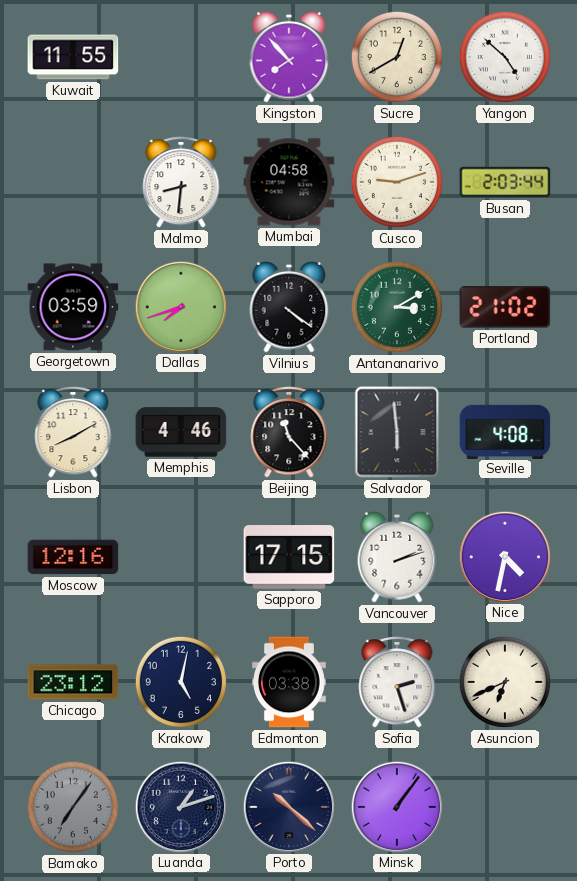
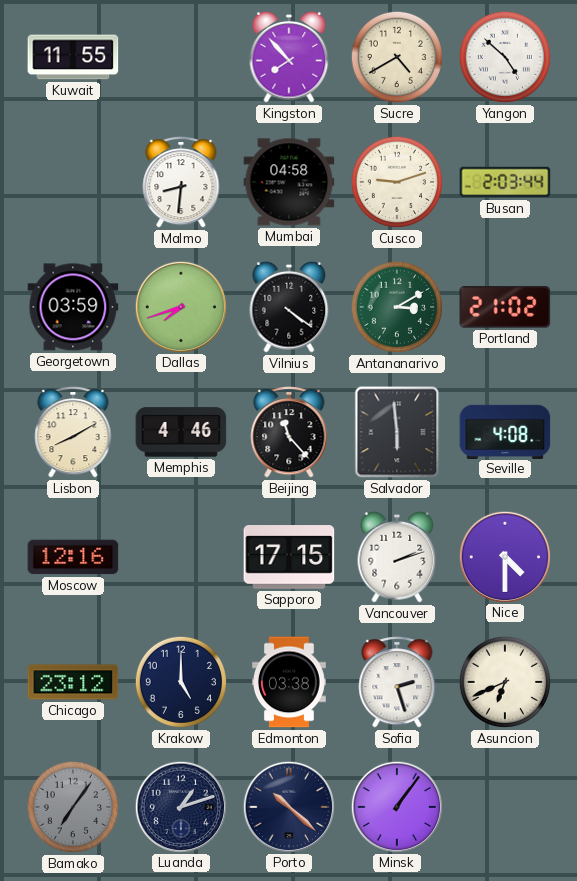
Sucre: 12:40 -> 4:40 (397, 57)
Nice: 4:32 -> 4:30 (504, 556)
Krakow: 5:02 -> 5:00 (181, 682)
